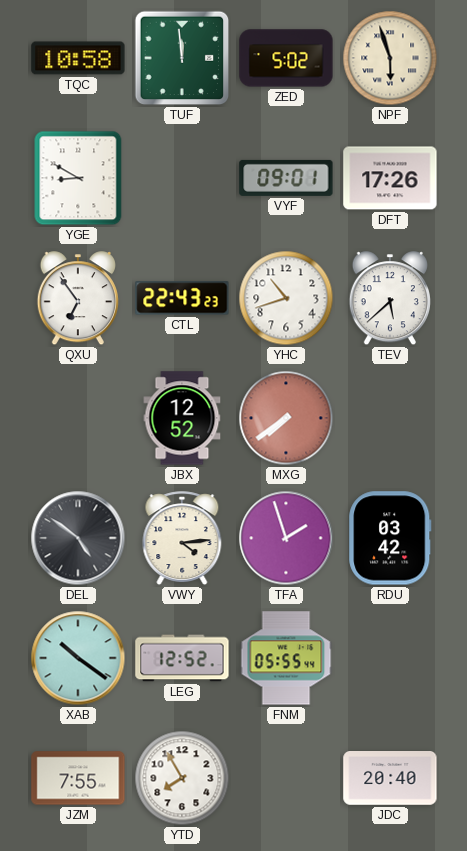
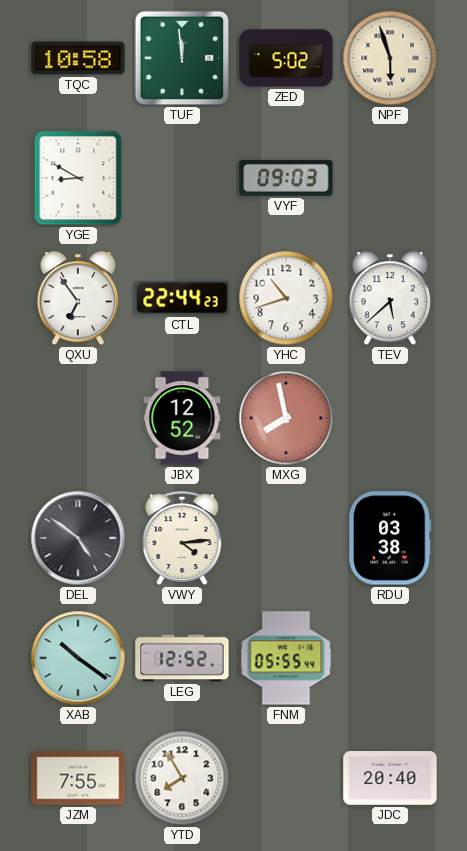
VYF: 09:01 -> 09:03 (286, 178)
DFT: 17:26 -> none (390, 178)
CTL: 22:43 -> 22:44 (182, 298)
MXG: 7:39 -> 7:58 (286, 418)
TFA: 1:57 -> none (286, 538)
RDU: 03:42 -> 03:38 (390, 538)
